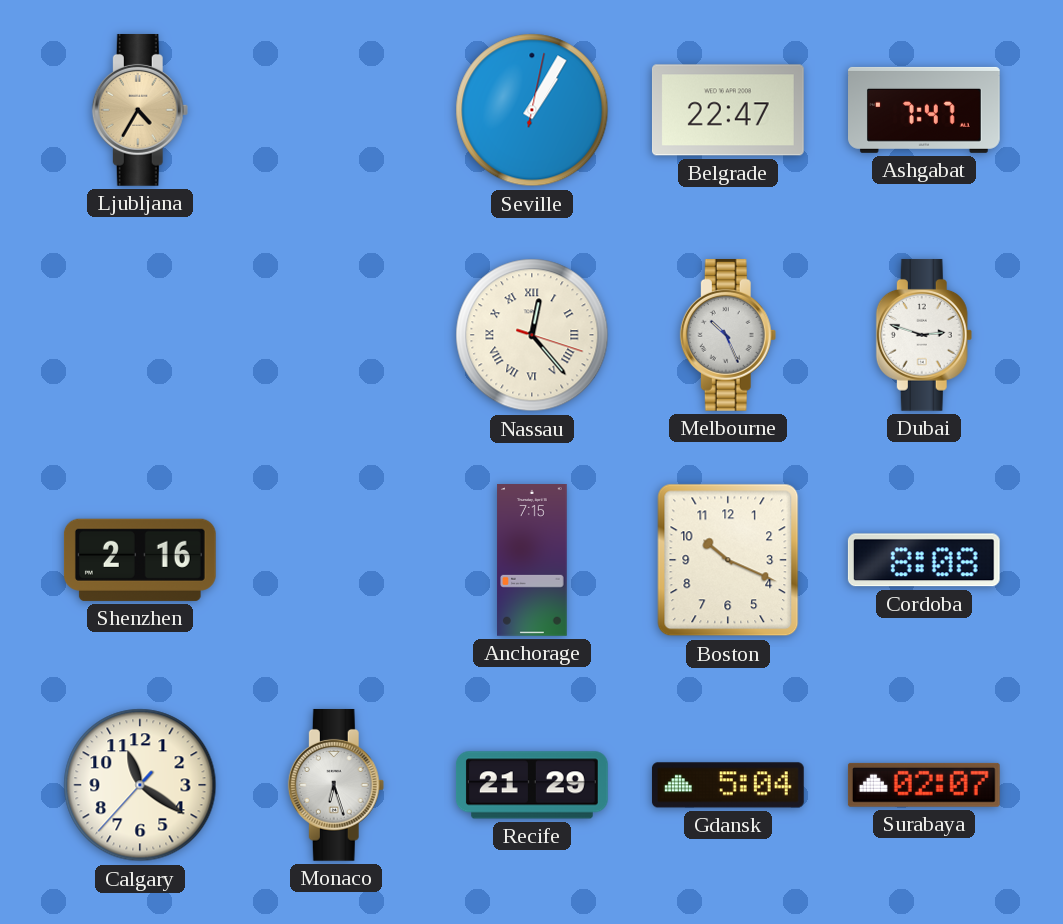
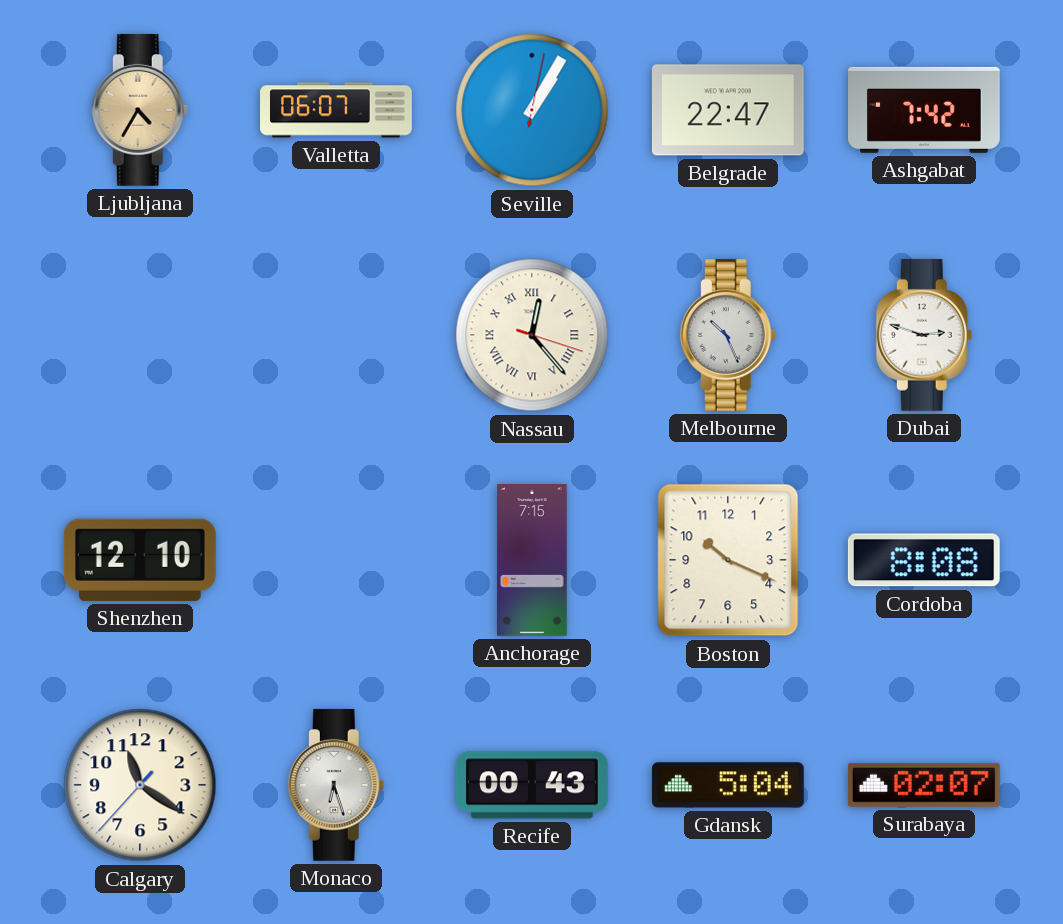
Valletta: none -> 06:07 (336, 110)
Ashgabat: 7:47 -> 7:42 (925, 110)
Shenzhen: 2:16 -> 12:10 (140, 560)
Recife: 21:29 -> 00:43 (532, 785)
